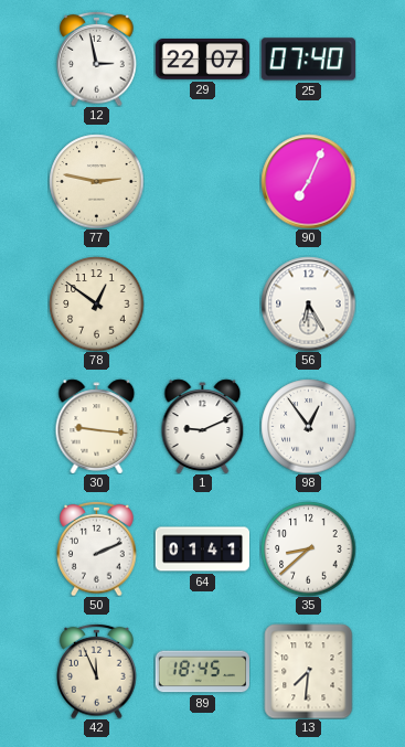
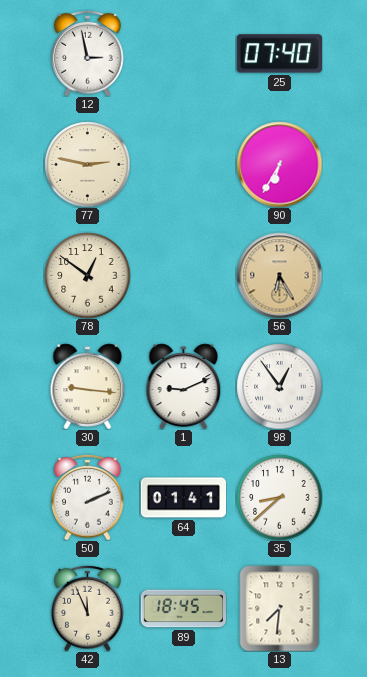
29: 22:07 -> none (202, 60)
90: 7:04 -> 6:35 (279, 164)
56 dial: white -> champagne (279, 275)
